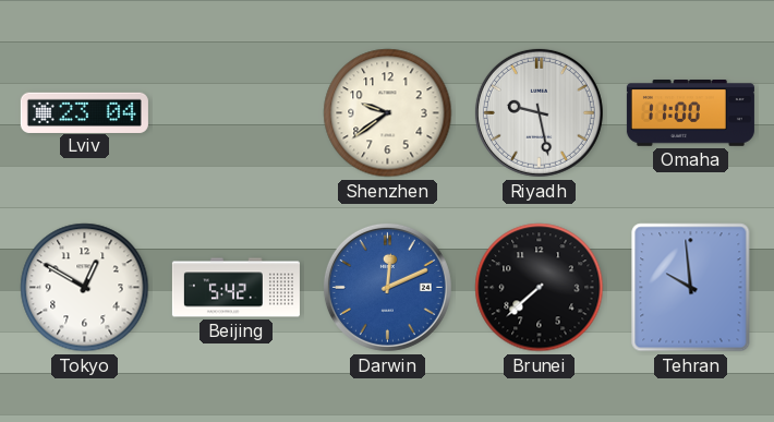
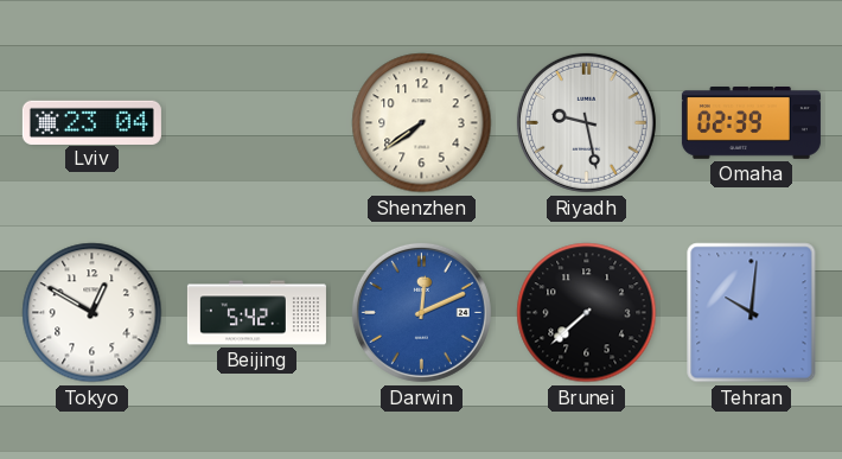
Shenzhen: 9:39 -> 7:39 (422, 123)
Omaha: 11:00 -> 02:39 (751, 123)
Tehran: 9:59 -> 10:01 (752, 313)
